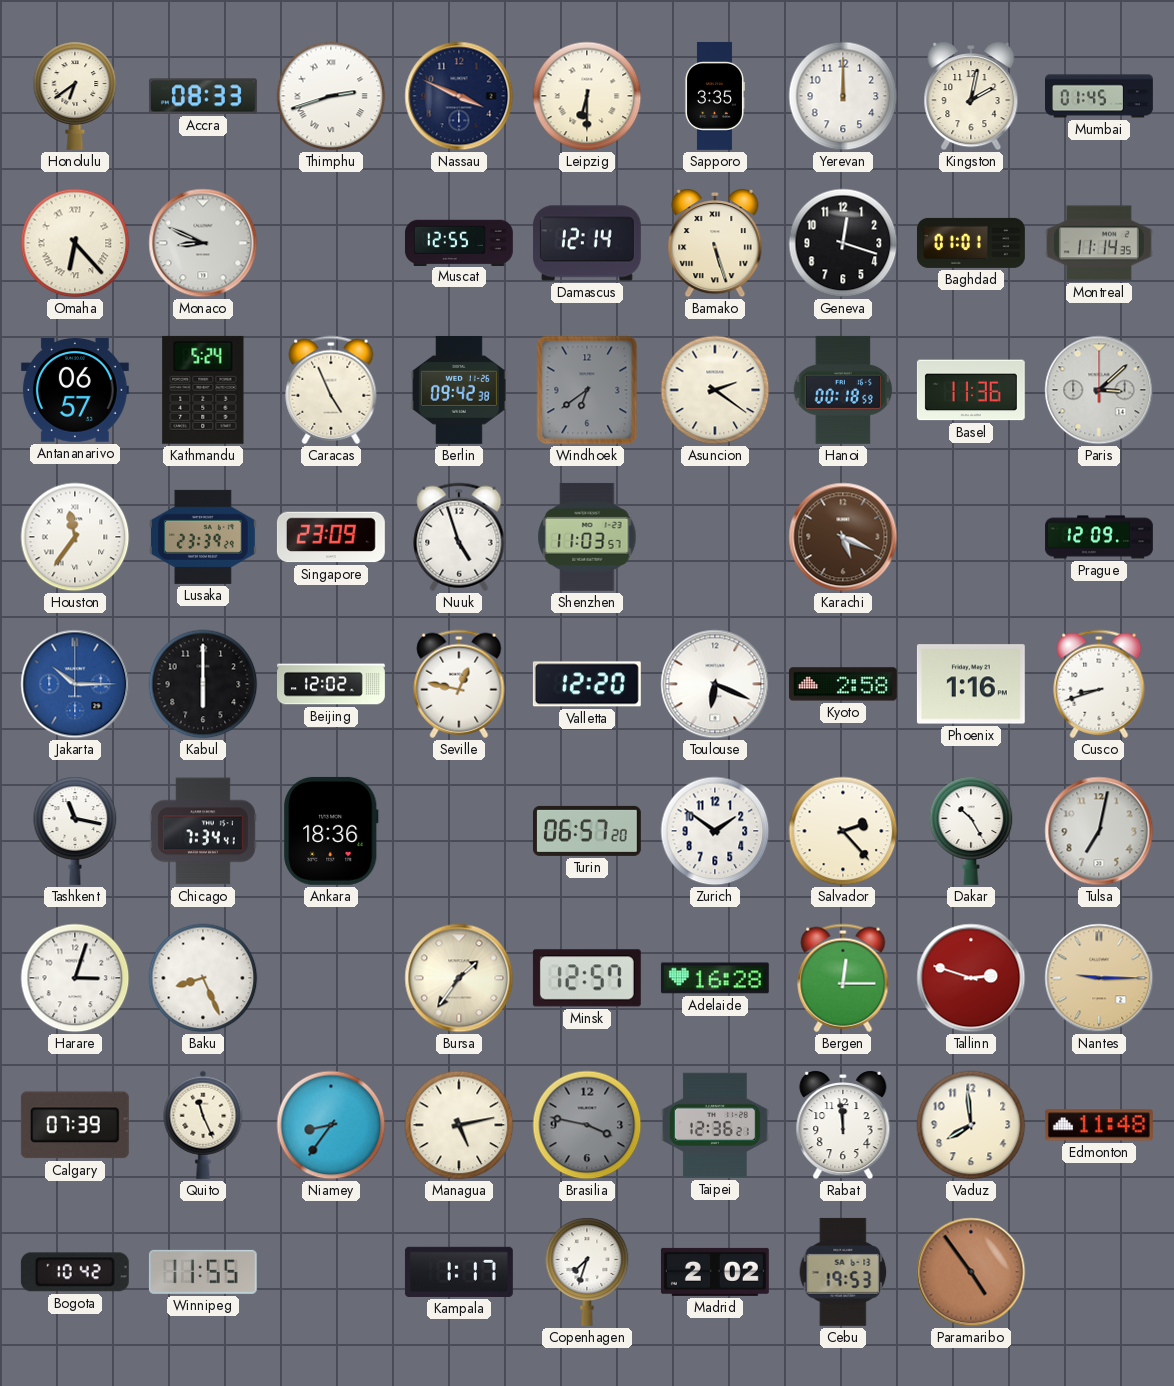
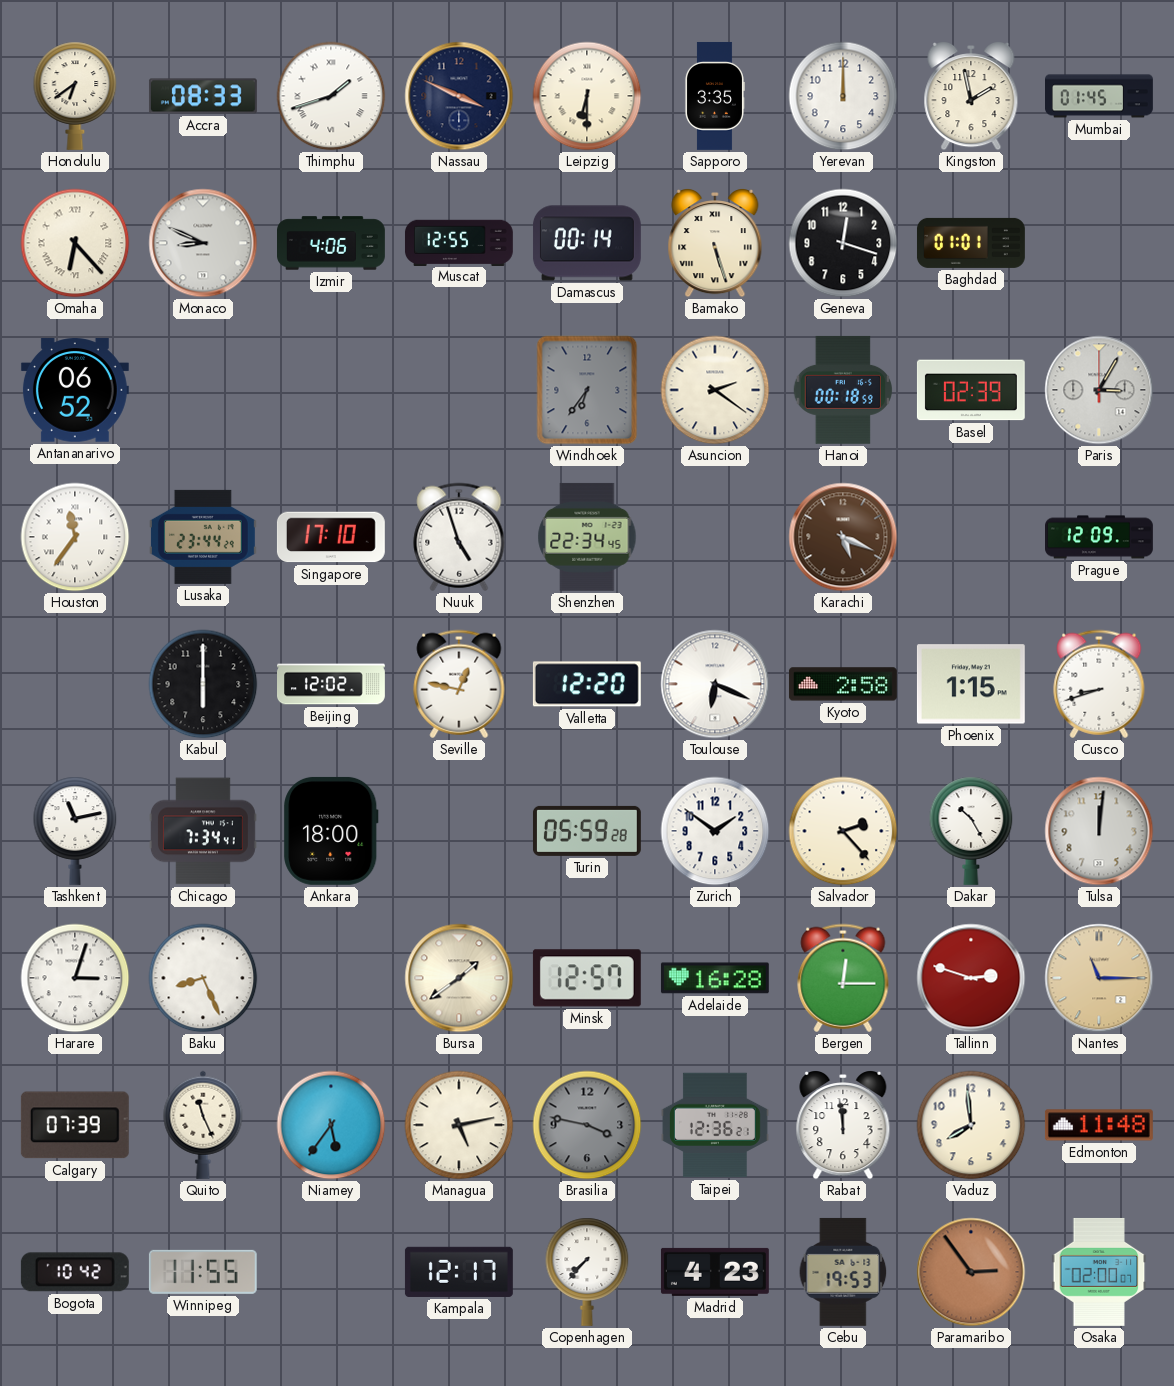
Thimphu: 2:42 -> 1:42 (331, 96)
Kingston: 2:02 -> 1:58 (971, 97)
Izmir: none -> 4:06 (332, 243)
Damascus: 12:14 -> 00:14 (587, 243)
Montreal: 11:14 -> none (1099, 243)
Antananarivo: 06:57 -> 06:52 (75, 390)
Kathmandu: 5:24 -> none (203, 390)
Caracas: 4:56 -> none (331, 390)
Berlin: 09:42 -> none (459, 390)
Windhoek: 6:39 -> 6:36 (587, 390)
Basel: 11:36 -> 02:39 (971, 390)
Paris: 3:08 -> 3:05 (1099, 390)
Lusaka: 23:39 -> 23:44 (203, 537)
Singapore: 23:09 -> 17:10 (331, 537)
Shenzhen: 11:03 -> 22:34 (587, 537)
Jakarta: 10:15 -> none (75, 684)
Phoenix: 1:16 -> 1:15 (971, 684)
Tashkent: 11:17 -> 11:13 (75, 831)
Ankara: 18:36 -> 18:00 (331, 831)
Turin: 06:57 -> 05:59 (587, 831)
Tulsa: 7:02 -> 12:01 (1099, 831)
Bursa: 1:36 -> 1:39 (459, 978)
Nantes: 9:15 -> 11:15 (1099, 978)
Niamey: 8:36 -> 5:36 (331, 1125)
Kampala: 1:17 -> 12:17 (459, 1272)
Copenhagen: 7:33 -> 7:37 (587, 1272)
Madrid: 2:02 -> 4:23 (715, 1272)
Paramaribo: 4:54 -> 2:54 (971, 1272)
Osaka: none -> 02:00 (1099, 1272)
